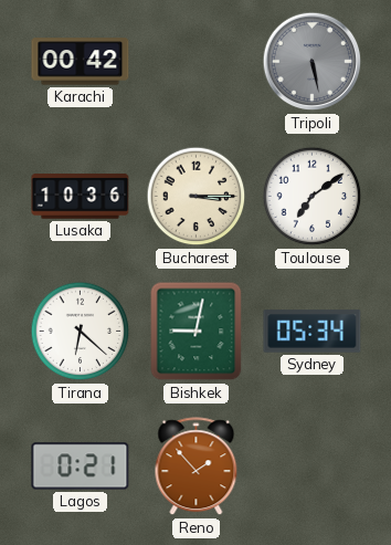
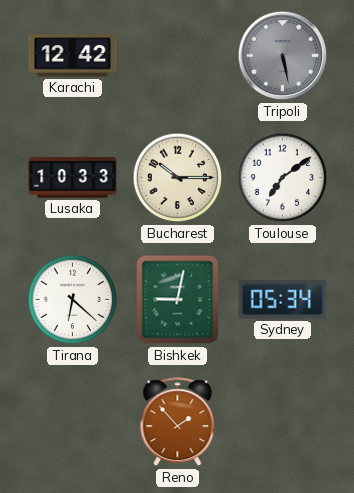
Karachi: 00:42 -> 12:42 (73, 56)
Lusaka: 10:36 -> 10:33 (73, 178)
Bucharest: 3:15 -> 10:15 (178, 178)
Lagos: 0:21 -> none (81, 467)
